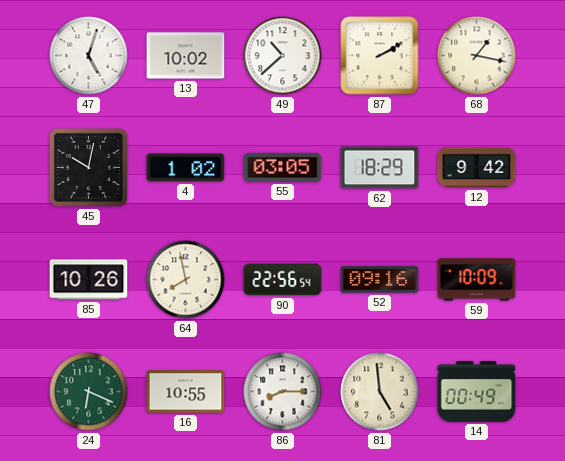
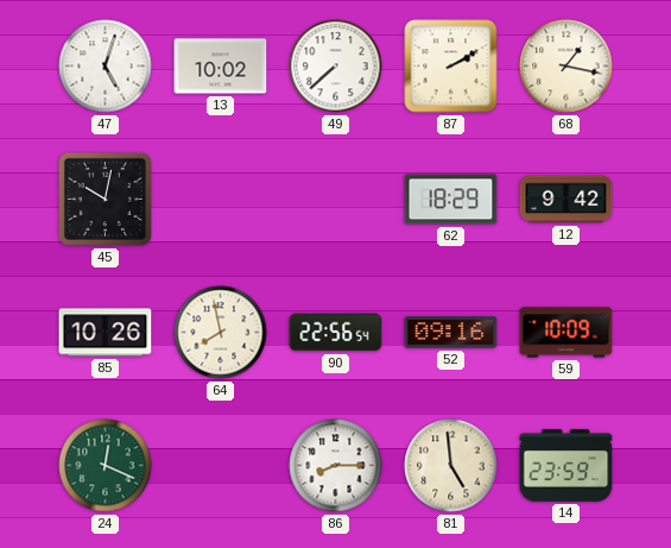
49: 10:38 -> 7:38 (336, 67)
4: 1:02 -> none (186, 168)
55: 03:05 -> none (283, 167)
24: 6:19 -> 12:19 (106, 466)
16: 10:55 -> none (186, 392)
14: 00:49 -> 23:59 (566, 465)
